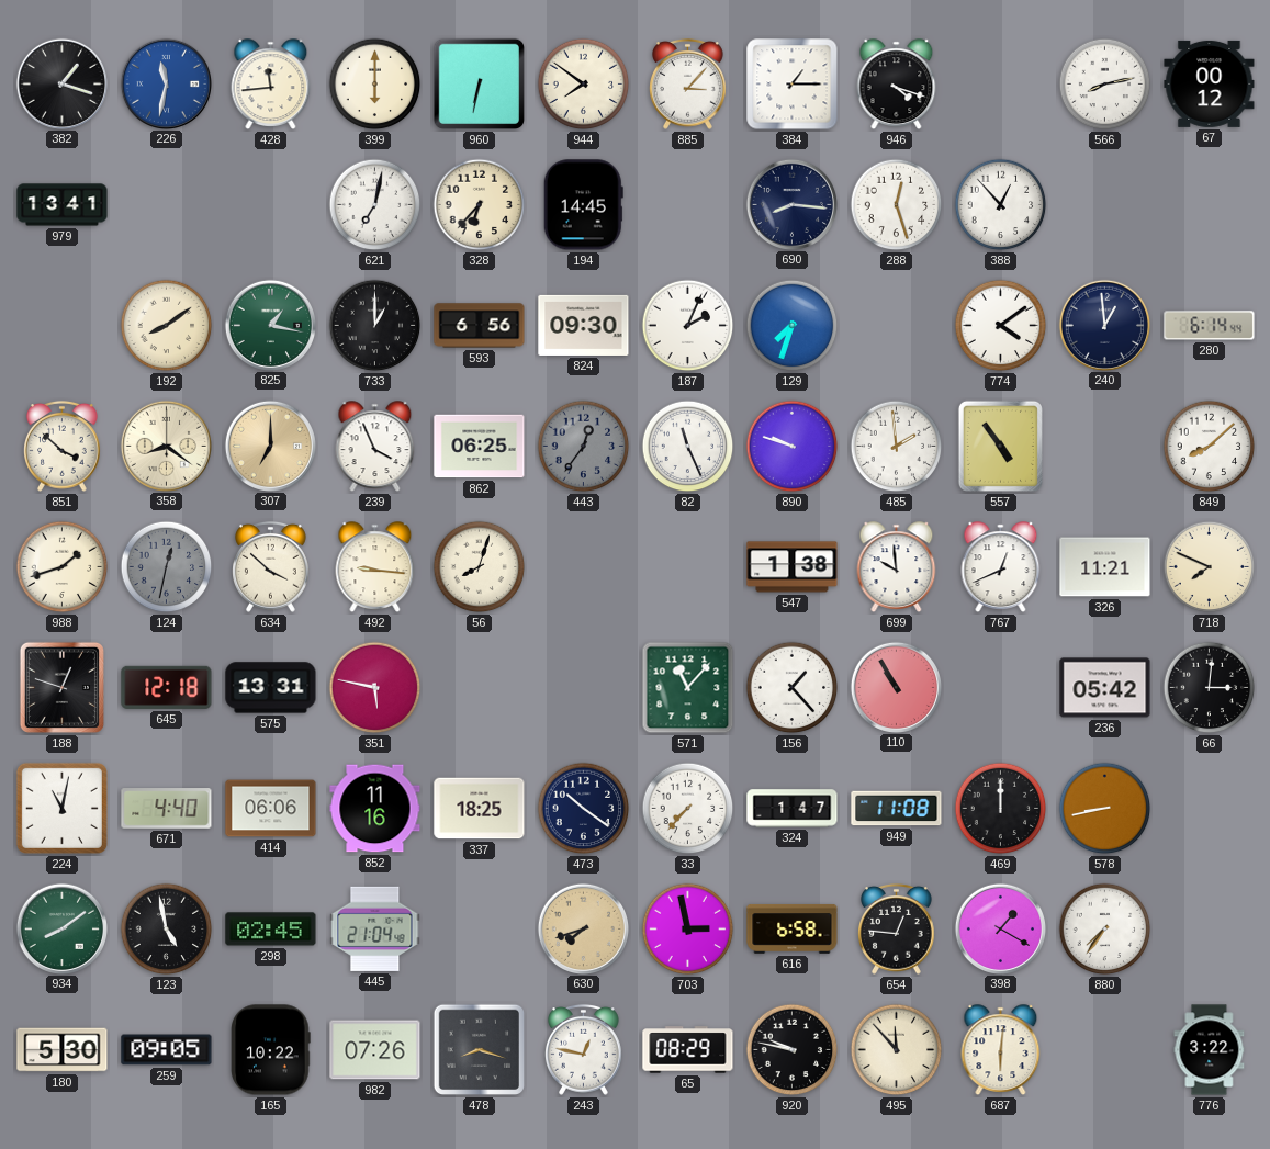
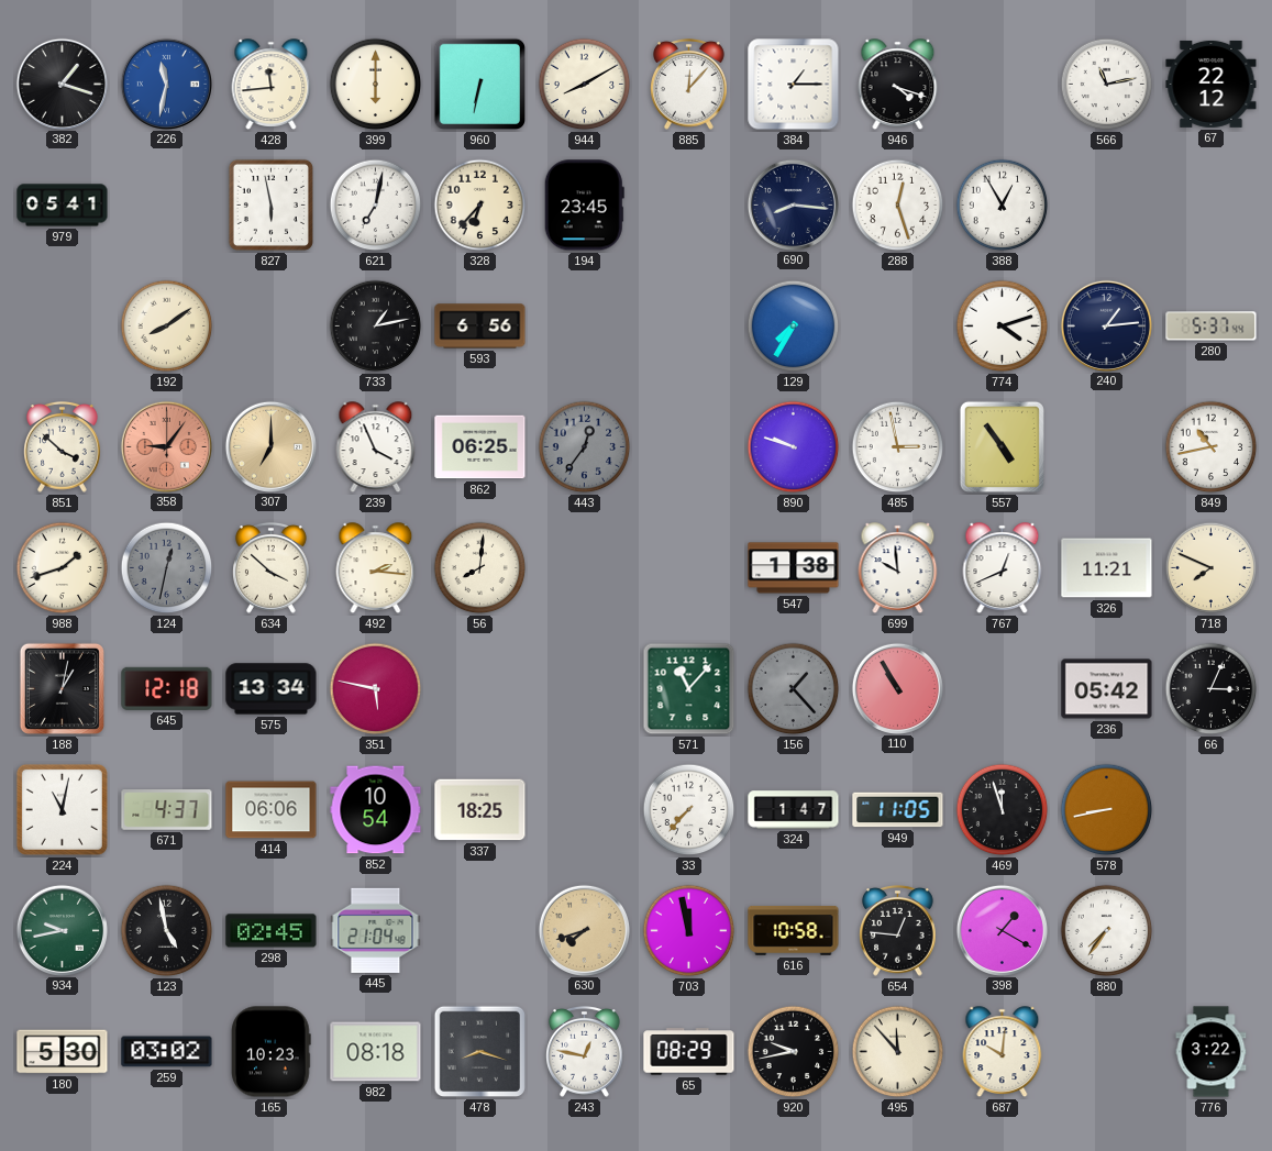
944: 7:51 -> 8:10 (585, 85)
885: 3:07 -> 12:07 (689, 84)
566: 8:13 -> 11:13 (1107, 85)
67: 00:12 -> 22:12 (1212, 84)
979: 13:41 -> 05:41 (63, 206)
827: none -> 5:58 (270, 204)
194: 14:45 -> 23:45 (584, 206)
388: 12:53 -> 12:55 (1003, 206)
825: 1:17 -> none (270, 325)
733: 1:00 -> 1:13 (376, 327)
824: 09:30 -> none (584, 325)
187: 2:04 -> none (688, 326)
129: 7:33 -> 7:35 (794, 327)
774: 4:09 -> 4:12 (1003, 327)
240: 12:59 -> 1:14 (1106, 325)
280: 6:14 -> 5:37 (1212, 327)
358: 8:21 -> 9:06 (166, 446)
358 dial: cream -> salmon (166, 446)
82: 11:26 -> none (688, 447)
485: 1:59 -> 2:58 (898, 447)
849: 8:08 -> 10:43 (1212, 447)
492: 9:16 -> 2:16 (376, 568)
56: 8:03 -> 8:01 (480, 568)
188: 12:48 -> 1:02 (62, 688)
575: 13:31 -> 13:34 (272, 689)
156 dial: white -> grey (794, 689)
66: 3:01 -> 3:04 (1212, 689)
671: 4:40 -> 4:37 (167, 810)
852: 11:16 -> 10:54 (376, 810)
473: 10:21 -> none (584, 809)
949: 11:08 -> 11:05 (898, 810)
469: 12:00 -> 11:57 (1003, 810)
934: 8:09 -> 9:43 (62, 930)
703: 2:58 -> 11:58 (689, 931)
616: 6:58 -> 10:58 (794, 930)
259: 09:05 -> 03:02 (167, 1052)
165: 10:22 -> 10:23 (272, 1052)
982: 07:26 -> 08:18 (376, 1052)
920: 9:47 -> 9:43 (794, 1052)
687: 6:01 -> 10:01 (1003, 1052)
